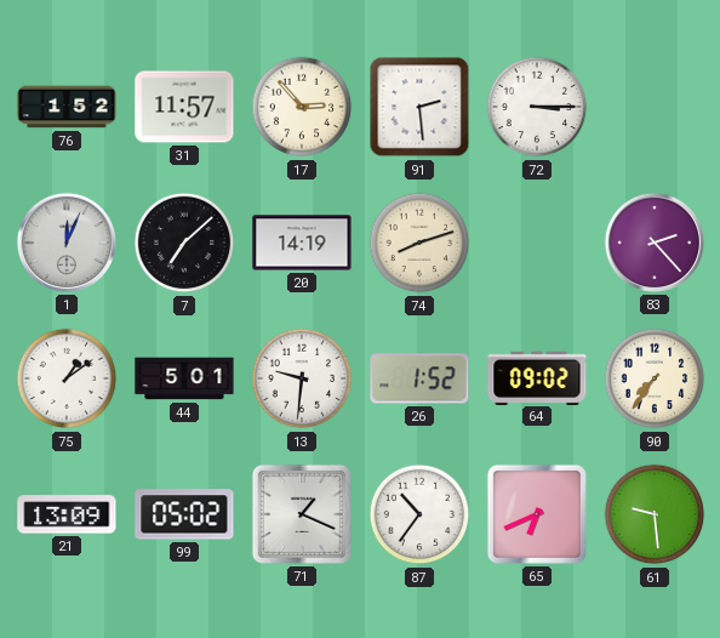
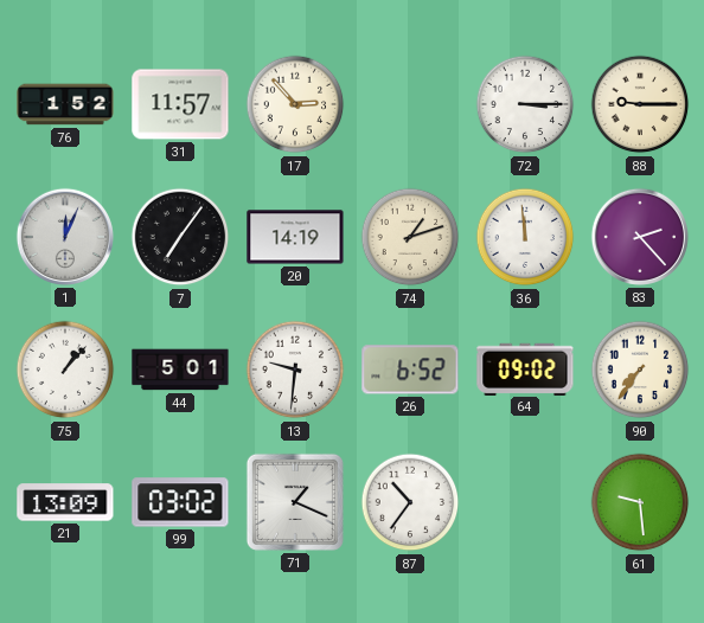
91: 2:29 -> none (419, 107)
88: none -> 9:15 (640, 104)
7: 7:08 -> 7:06 (180, 237)
74: 8:12 -> 1:12 (410, 237)
36: none -> 11:59 (525, 237)
75: 1:09 -> 1:07 (65, 370)
26: 1:52 -> 6:52 (410, 370)
99: 05:02 -> 03:02 (180, 502)
65: 6:41 -> none (537, 514)
